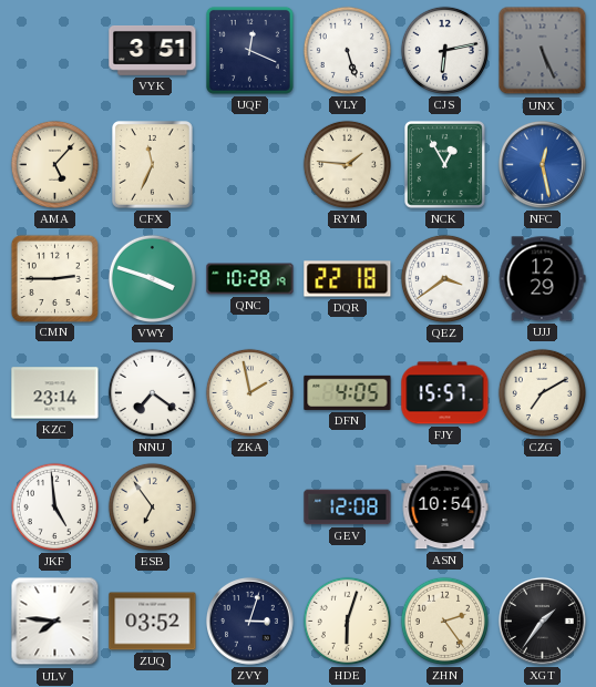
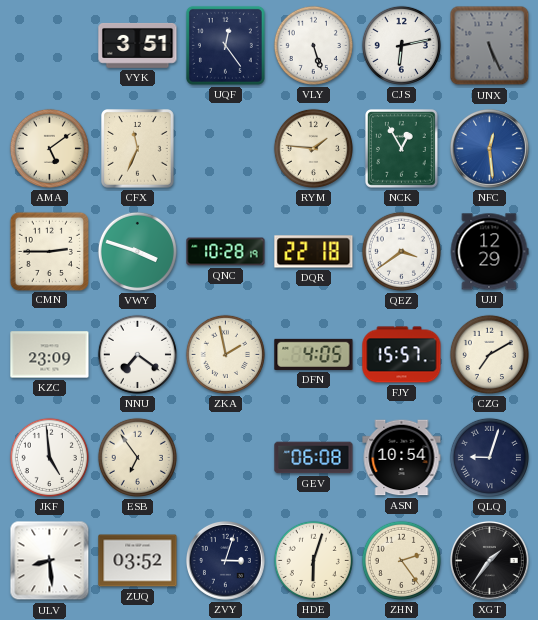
UQF: 12:19 -> 12:24 (225, 45)
AMA: 5:07 -> 5:09 (49, 148)
NFC: 12:28 -> 12:29 (490, 148)
KZC: 23:14 -> 23:09 (50, 355)
GEV: 12:08 -> 06:08 (314, 458)
QLQ: none -> 9:03 (489, 457)
ULV: 7:46 -> 8:29 (50, 561)
